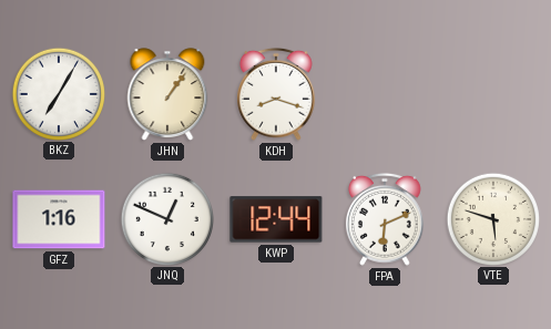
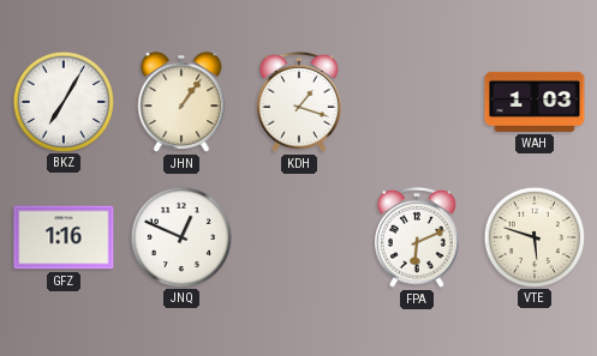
KDH: 8:18 -> 1:18 (300, 102)
WAH: none -> 1:03 (535, 102)
KWP: 12:44 -> none (276, 219)
